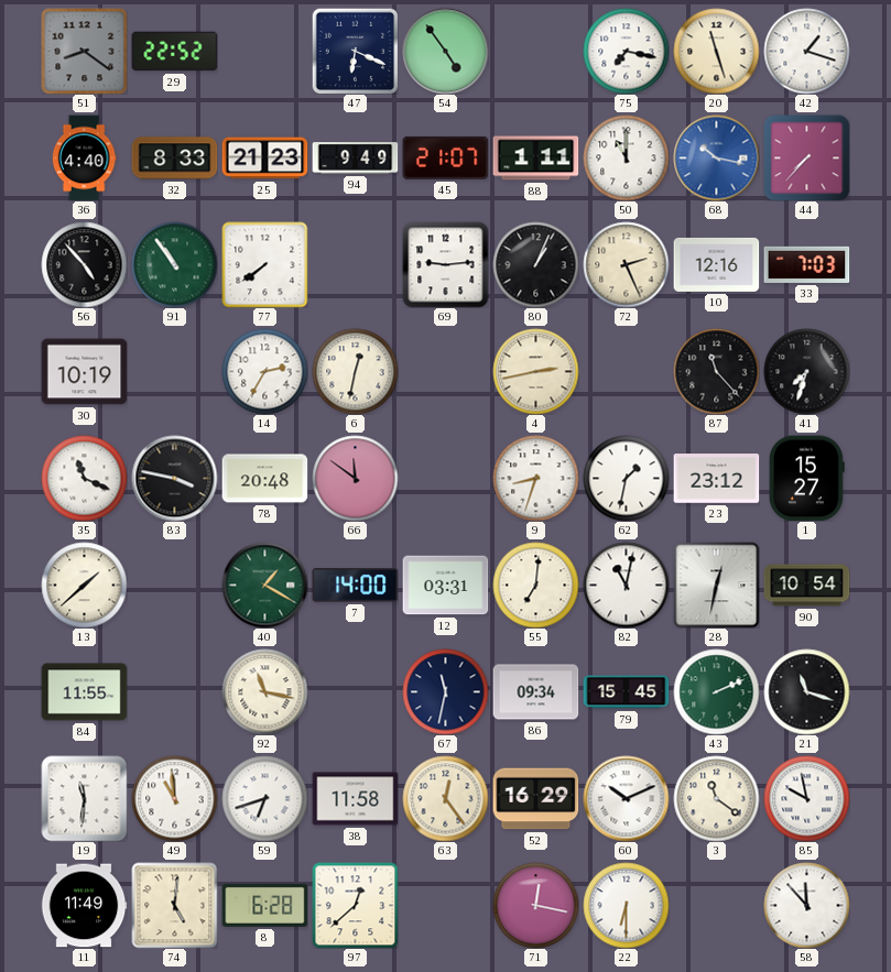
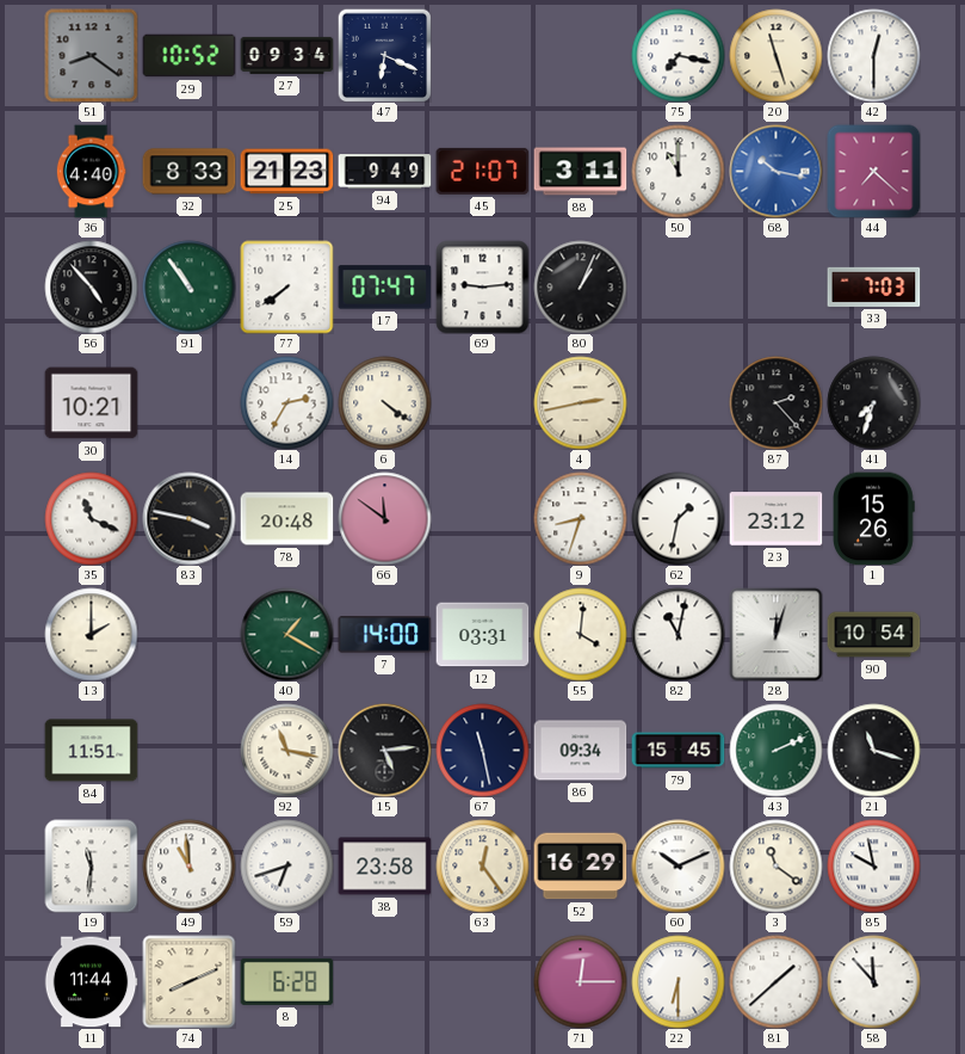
29: 22:52 -> 10:52 (188, 56)
27: none -> 09:34 (286, 55)
54: 4:54 -> none (445, 51)
42: 1:18 -> 12:30 (873, 55)
88: 1:11 -> 3:11 (580, 172)
44: 7:37 -> 7:22 (873, 171)
17: none -> 07:47 (384, 288)
72: 2:26 -> none (626, 264)
10: 12:16 -> none (716, 264)
30: 10:19 -> 10:21 (91, 403)
6: 12:32 -> 4:21 (384, 402)
87: 11:23 -> 2:23 (775, 402)
1: 15:27 -> 15:26 (874, 518)
13: 1:38 -> 2:00 (91, 634)
55: 7:01 -> 4:01 (580, 634)
28: 12:32 -> 12:03 (775, 634)
84: 11:55 -> 11:51 (91, 751)
15: none -> 5:14 (384, 750)
67: 11:32 -> 11:28 (482, 750)
38: 11:58 -> 23:58 (384, 867)
11: 11:49 -> 11:44 (91, 982)
74: 5:01 -> 8:11 (188, 981)
97: 12:38 -> none (355, 905)
71: 12:17 -> 12:15 (580, 981)
81: none -> 1:38 (775, 981)
